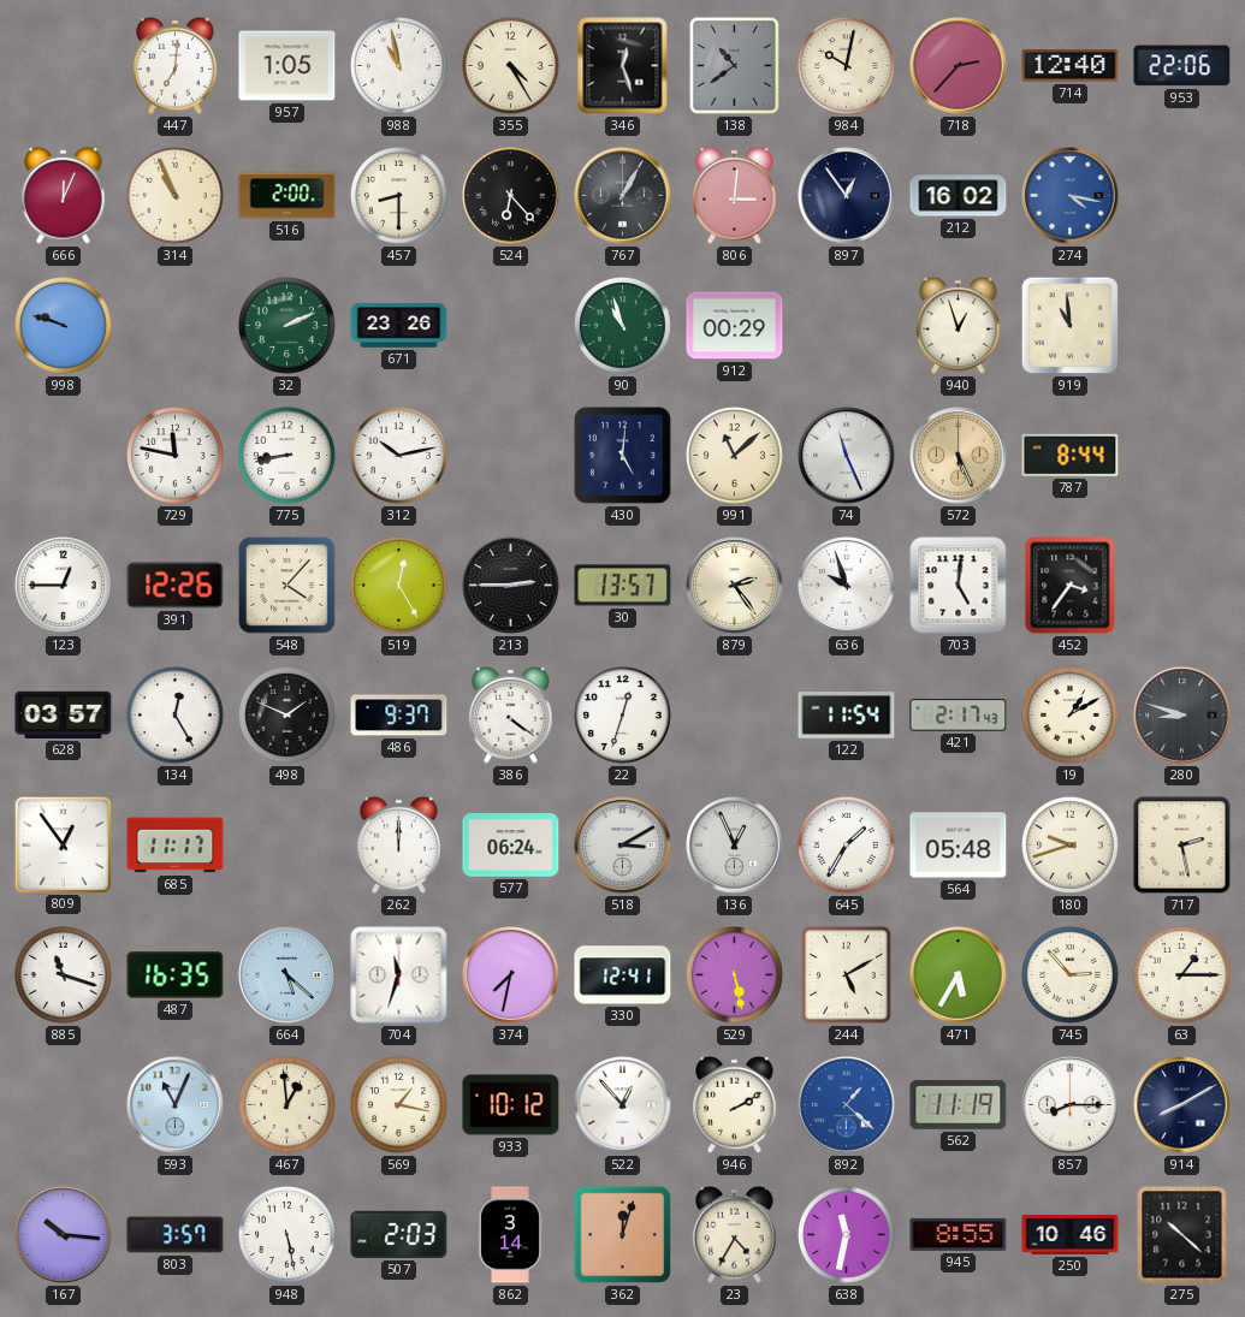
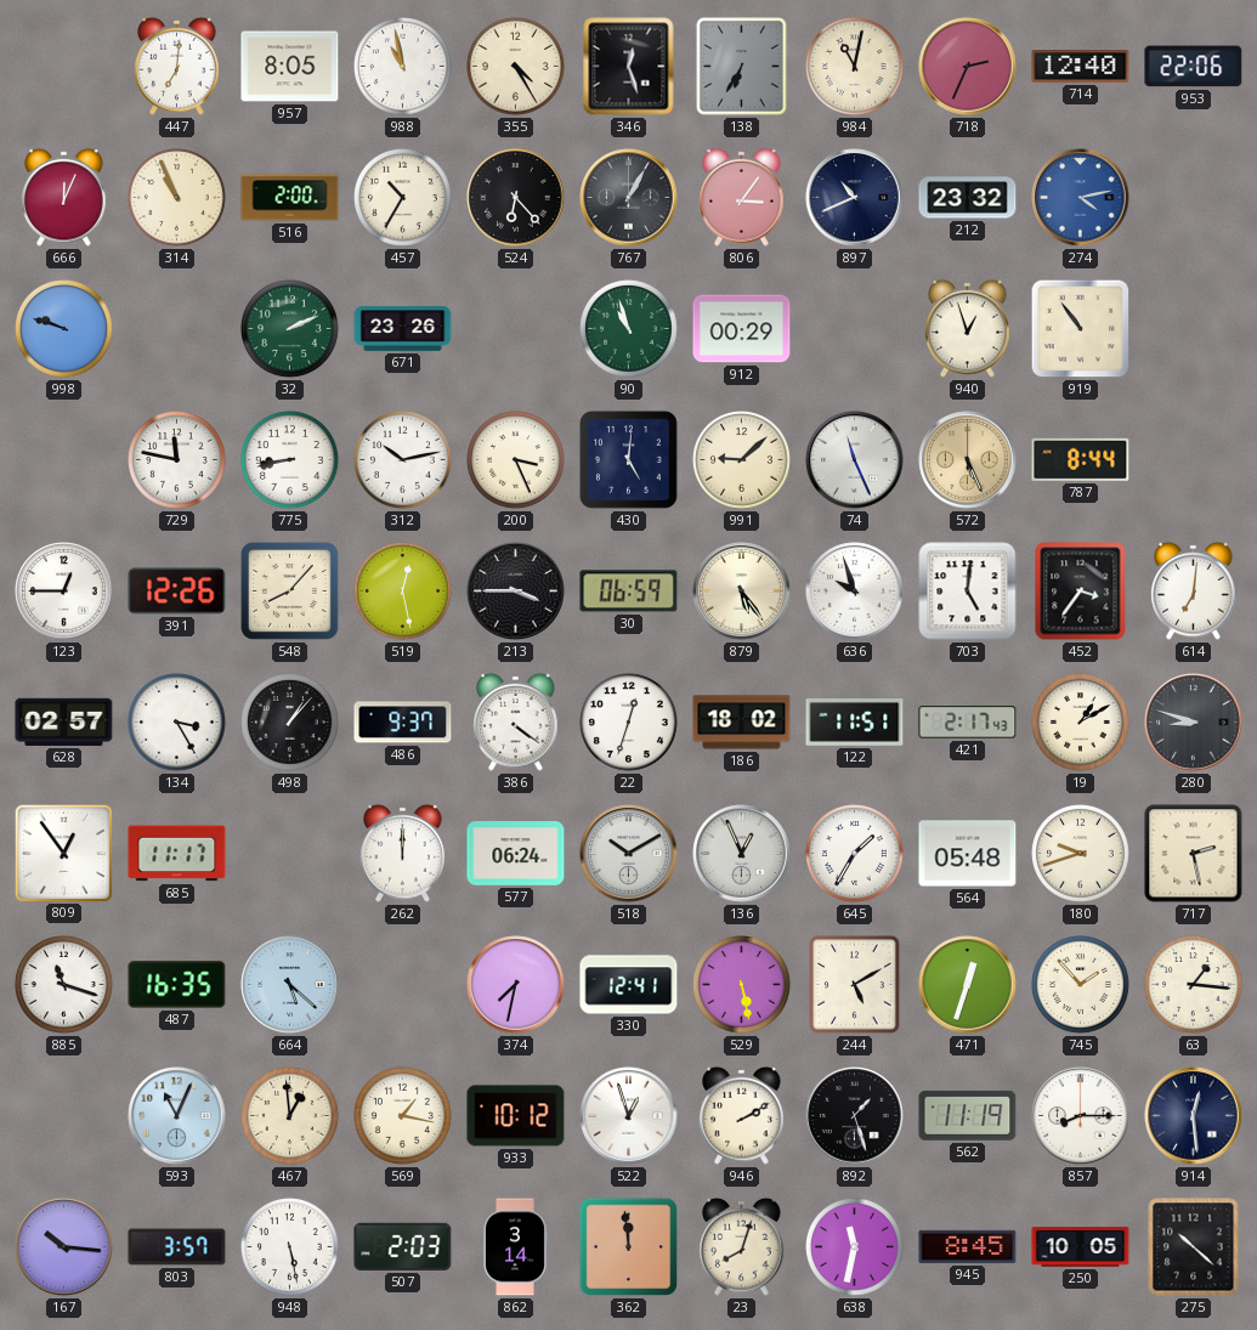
957: 1:05 -> 8:05 (290, 67)
138: 10:39 -> 6:35 (742, 67)
984: 10:02 -> 11:02 (855, 67)
718: 2:37 -> 2:34 (968, 67)
457: 8:30 -> 10:35 (403, 198)
806: 3:01 -> 3:06 (742, 197)
897: 12:54 -> 10:41 (855, 198)
212: 16:02 -> 23:32 (968, 198)
274: 4:17 -> 4:13 (1081, 198)
919: 10:59 -> 10:54 (1081, 329)
200: none -> 3:26 (516, 460)
991: 11:08 -> 9:08 (742, 460)
548: 4:07 -> 8:07 (289, 590)
519: 12:25 -> 12:28 (403, 592)
213: 2:45 -> 3:45 (516, 592)
30: 13:57 -> 06:59 (629, 592)
879: 2:24 -> 5:24 (742, 592)
614: none -> 7:01 (1194, 590)
628: 03:57 -> 02:57 (64, 721)
134: 12:25 -> 3:25 (177, 723)
498: 1:49 -> 1:07 (290, 723)
186: none -> 18:02 (742, 723)
122: 11:54 -> 11:51 (855, 723)
518: 3:10 -> 10:10 (629, 854)
704: 11:33 -> none (399, 975)
471: 5:35 -> 12:33 (968, 985)
745: 2:53 -> 1:53 (1081, 985)
63: 1:15 -> 1:16 (1194, 985)
522: 12:53 -> 12:57 (629, 1116)
892: 1:22 -> 1:27 (855, 1116)
892 dial: blue -> black (855, 1116)
914: 8:10 -> 12:29 (1194, 1116)
362: 12:03 -> 11:59 (629, 1247)
23: 4:35 -> 8:03 (742, 1246)
945: 8:55 -> 8:45 (968, 1246)
250: 10:46 -> 10:05 (1081, 1247)
